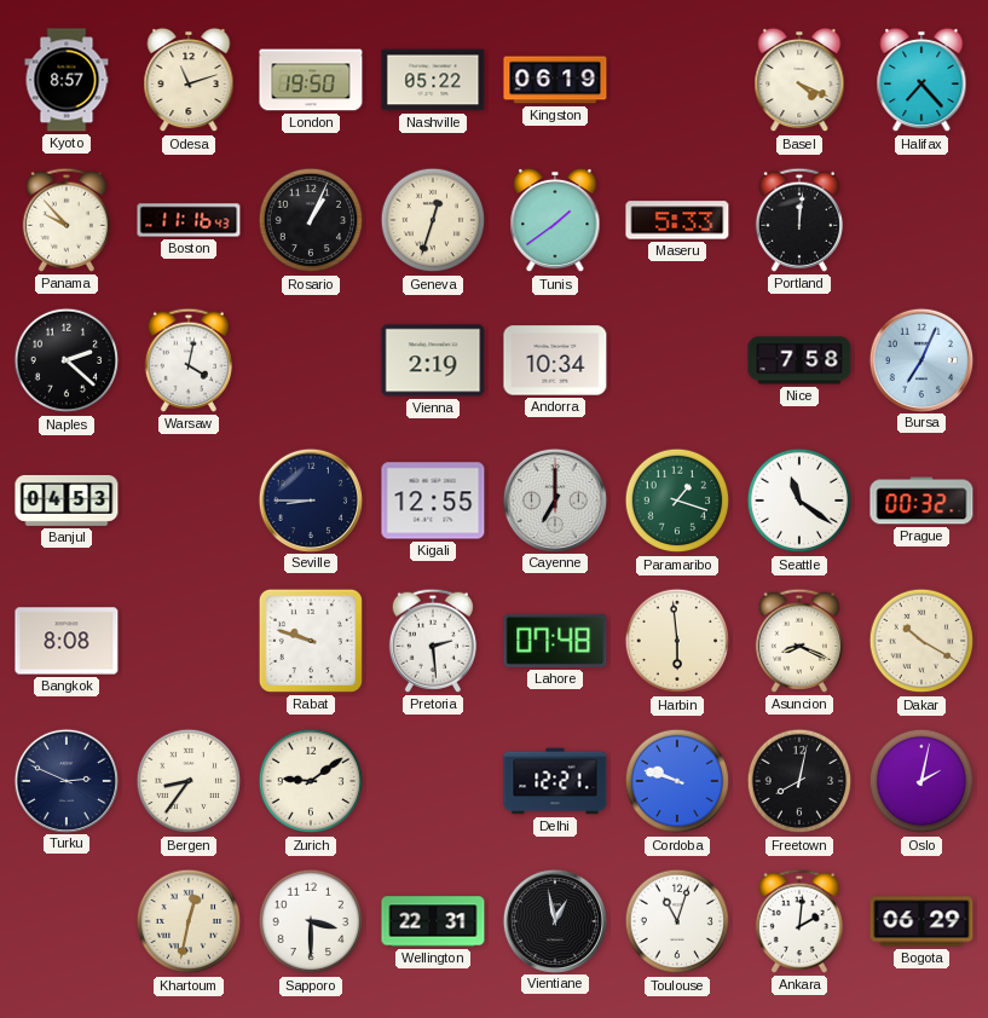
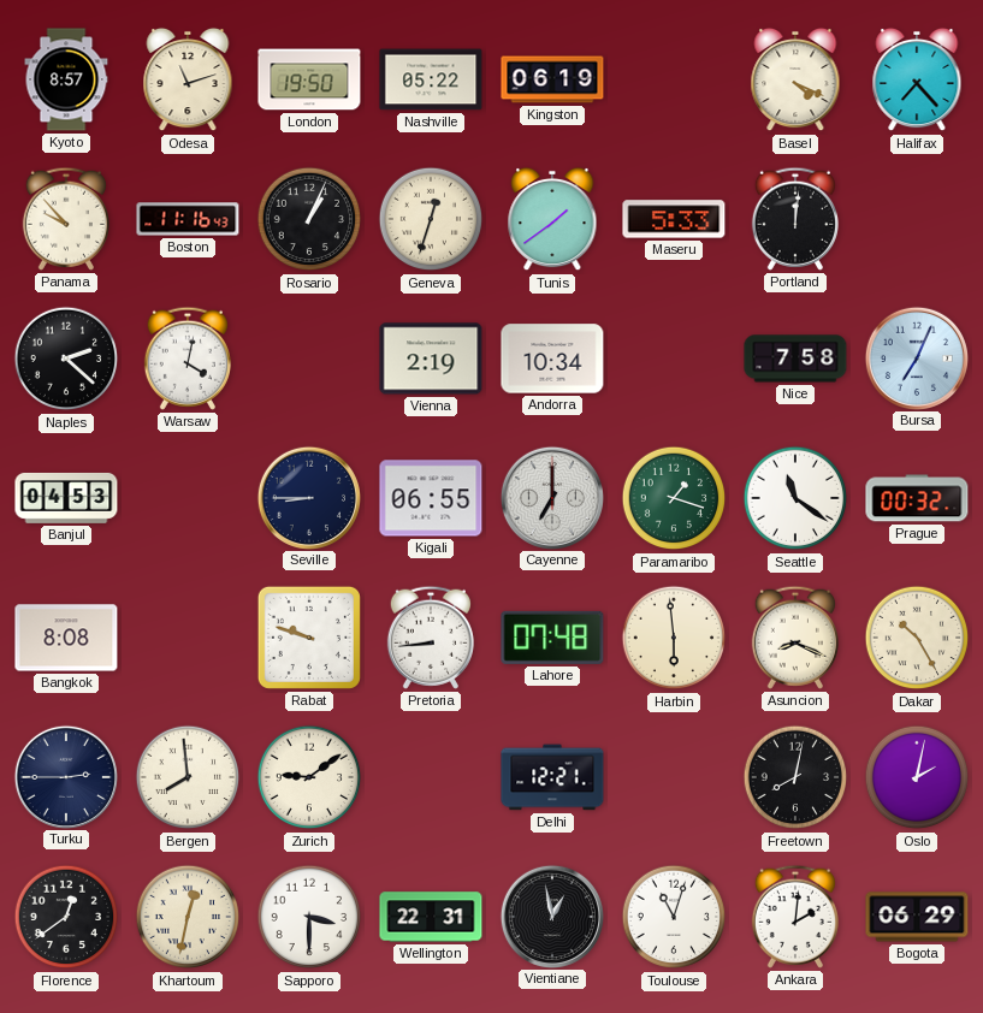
Kigali: 12:55 -> 06:55 (431, 498)
Pretoria: 2:29 -> 8:44 (431, 638)
Dakar: 10:20 -> 10:25 (917, 638)
Turku: 2:49 -> 2:45 (65, 776)
Bergen: 8:36 -> 7:59 (188, 777)
Cordoba: 9:48 -> none (677, 781)
Florence: none -> 12:39 (66, 917)
